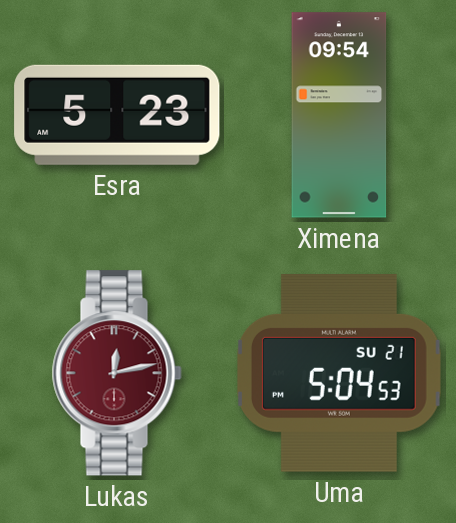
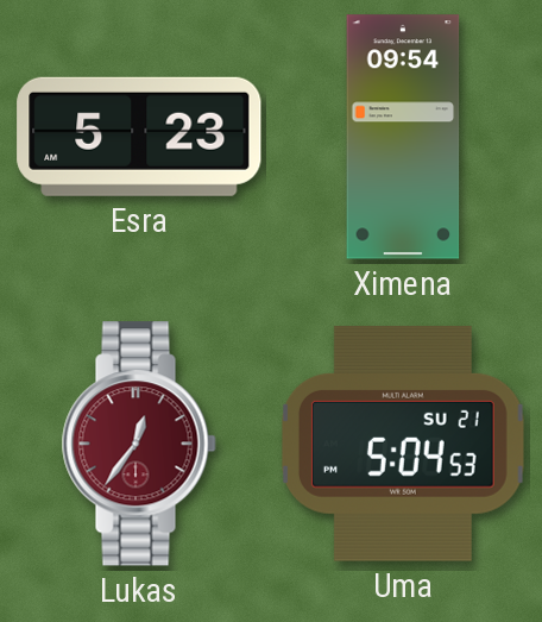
Lukas: 12:13 -> 12:36 (139, 444)
